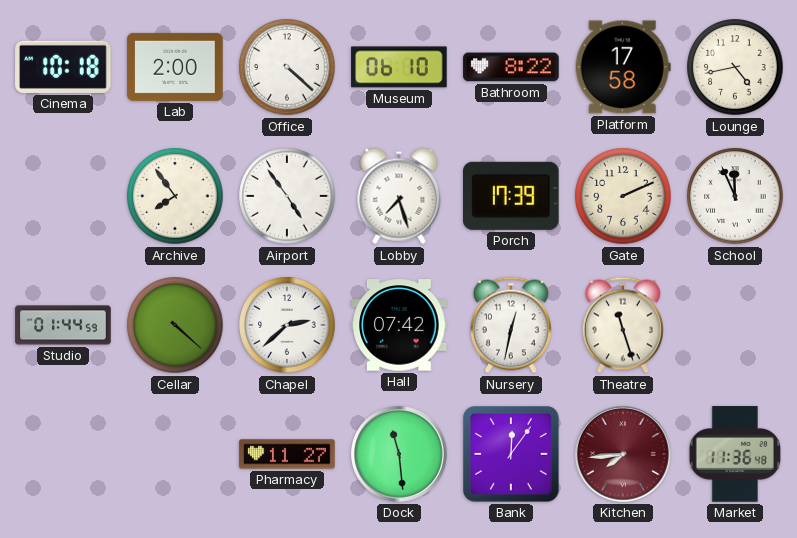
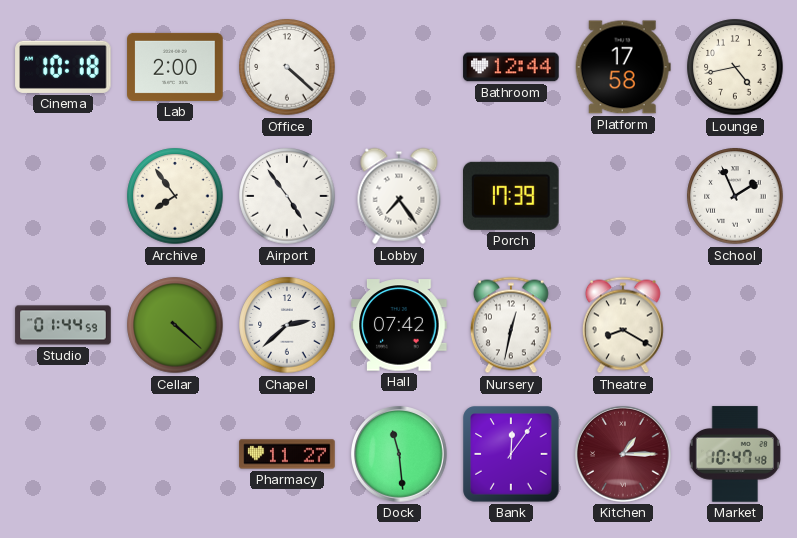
Museum: 06:10 -> none (399, 67)
Bathroom: 8:22 -> 12:44 (511, 67)
Lobby: 7:27 -> 7:24 (399, 196)
Gate: 2:11 -> none (623, 196)
School: 11:56 -> 1:56 (735, 196)
Theatre: 11:27 -> 8:20 (623, 325)
Kitchen: 7:44 -> 1:15 (623, 454)
Market: 11:36 -> 10:47 (735, 454)
